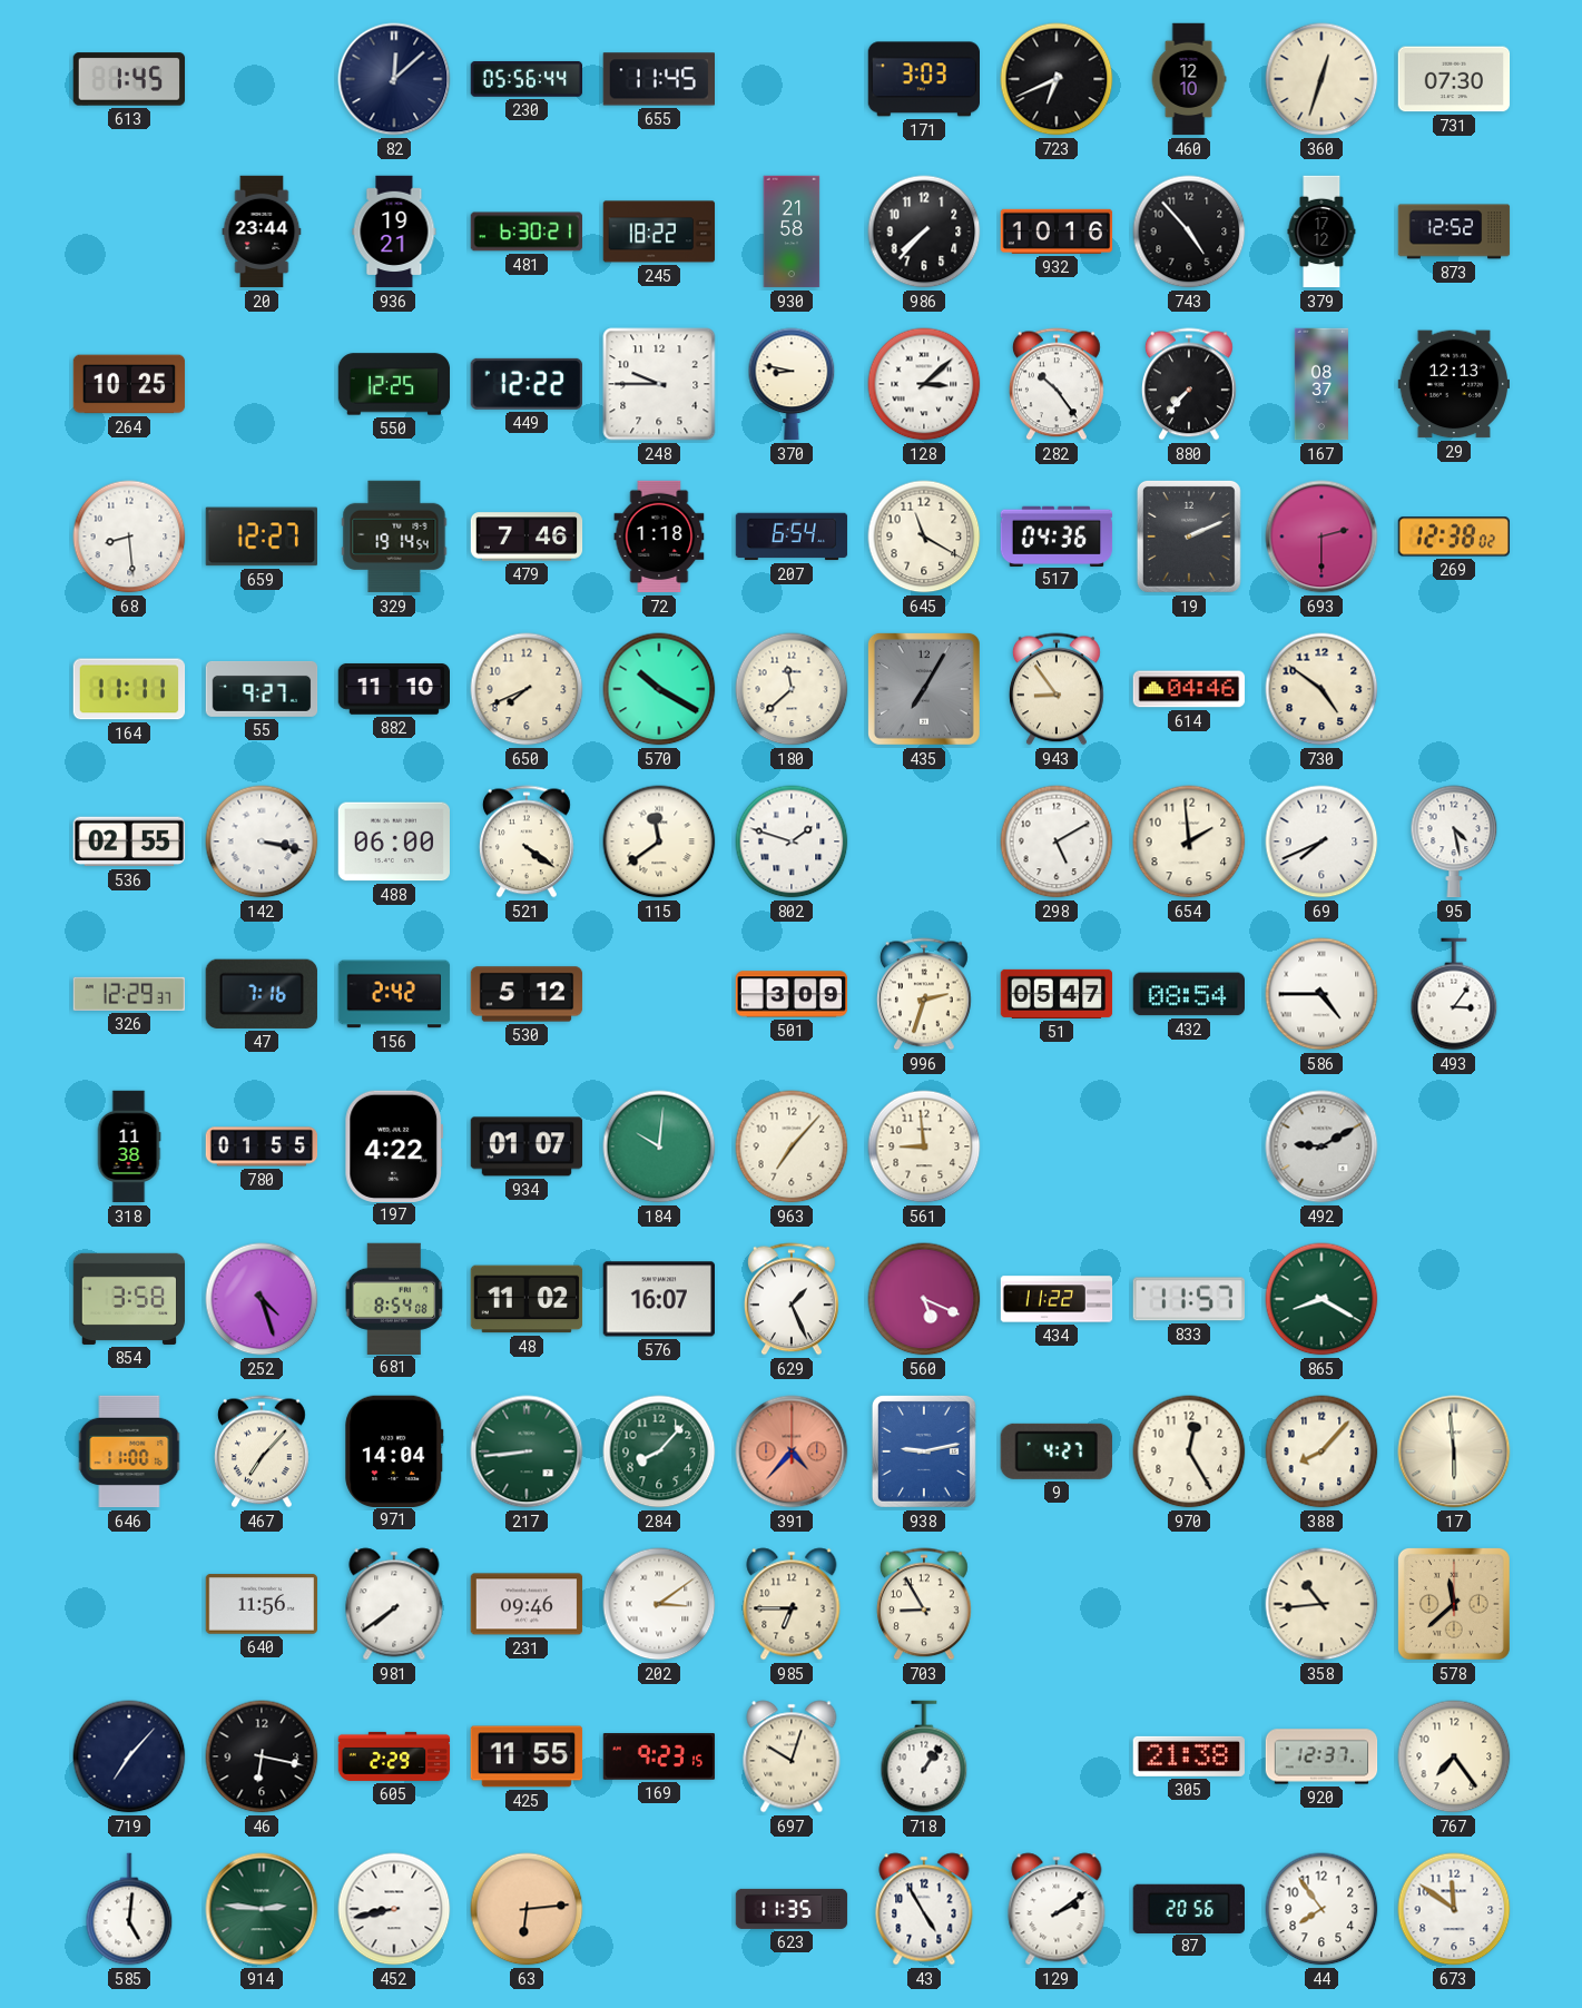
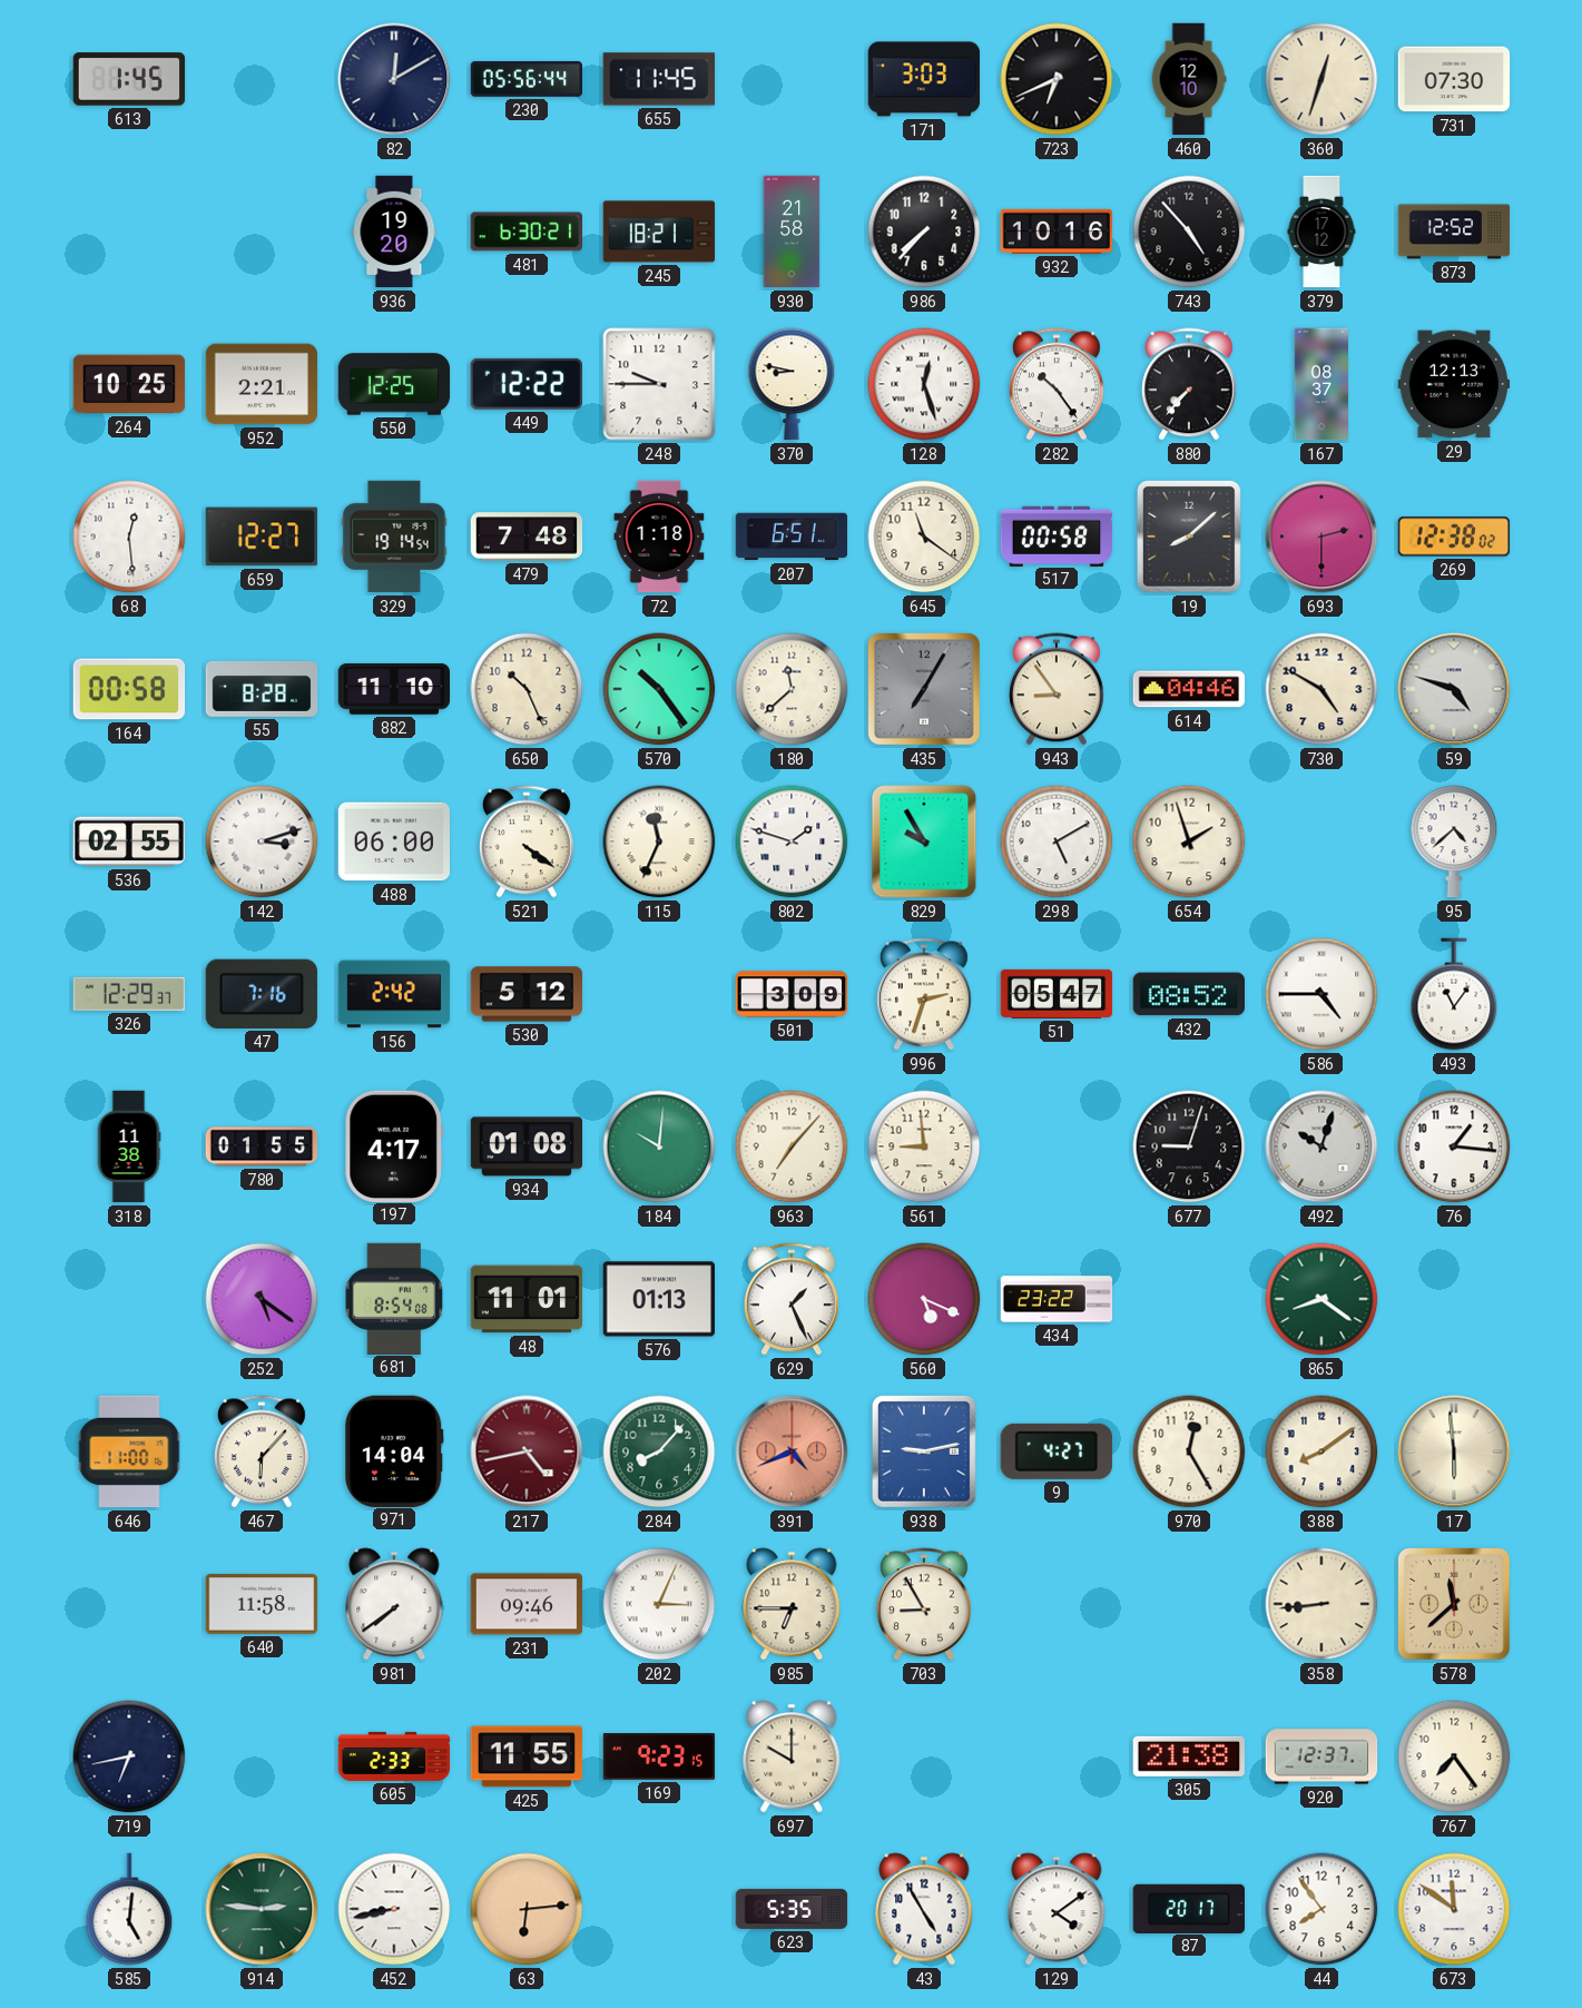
82: 12:08 -> 12:10 (394, 79)
20: 23:44 -> none (262, 232)
936: 19:21 -> 19:20 (394, 232)
245: 18:22 -> 18:21 (659, 232)
952: none -> 2:21 (262, 384)
128: 3:08 -> 12:27 (924, 384)
68: 8:29 -> 12:29 (129, 537)
479: 7:46 -> 7:48 (527, 537)
207: 6:54 -> 6:51 (792, 537)
645: 11:20 -> 11:21 (924, 537)
517: 04:36 -> 00:58 (1057, 535)
19: 2:11 -> 8:08 (1189, 537)
164: 11:11 -> 00:58 (129, 689)
55: 9:27 -> 8:28 (262, 689)
650: 7:41 -> 10:26 (527, 689)
570: 10:20 -> 10:24 (659, 689)
730: 4:51 -> 4:50 (1321, 689)
59: none -> 4:48 (1454, 689)
142: 3:17 -> 3:12 (262, 841)
115: 11:39 -> 11:34 (659, 841)
829: none -> 9:55 (924, 841)
654: 1:59 -> 1:57 (1189, 841)
69: 7:41 -> none (1321, 841)
95: 4:28 -> 4:38 (1454, 841)
432: 08:54 -> 08:52 (1188, 994)
493: 3:06 -> 11:06 (1454, 994)
197: 4:22 -> 4:17 (394, 1145)
934: 01:07 -> 01:08 (527, 1146)
677: none -> 9:03 (1189, 1146)
492: 9:10 -> 10:03 (1321, 1146)
76: none -> 1:16 (1454, 1146)
854: 3:58 -> none (129, 1299)
252: 4:27 -> 5:21 (262, 1299)
48: 11:02 -> 11:01 (527, 1299)
576: 16:07 -> 01:13 (658, 1299)
434: 11:22 -> 23:22 (1057, 1299)
833: 11:57 -> none (1189, 1299)
865: 8:20 -> 8:21 (1321, 1299)
467: 7:07 -> 6:07 (262, 1451)
217: 8:44 -> 4:43 (527, 1451)
217 dial: green -> burgundy (527, 1451)
391: 4:37 -> 4:41 (792, 1451)
388: 8:07 -> 8:09 (1321, 1451)
640: 11:56 -> 11:58 (262, 1604)
202: 3:09 -> 3:04 (659, 1604)
358: 10:44 -> 8:44 (1321, 1604)
719: 7:07 -> 6:43 (129, 1756)
46: 6:17 -> none (262, 1756)
605: 2:29 -> 2:33 (394, 1756)
697: 10:03 -> 10:00 (792, 1756)
718: 1:06 -> none (924, 1756)
623: 11:35 -> 5:35 (792, 1909)
129: 2:09 -> 4:09 (1057, 1909)
87: 20:56 -> 20:17 (1188, 1908)
